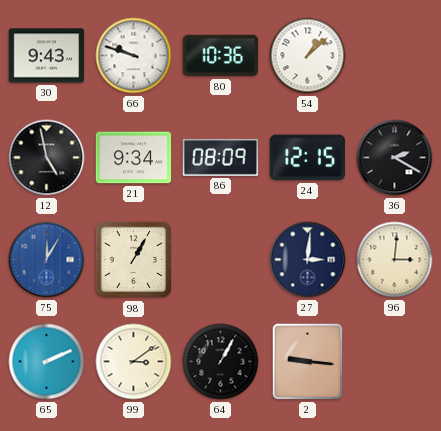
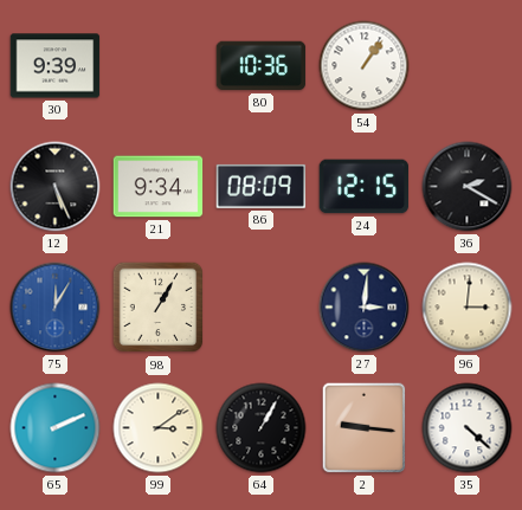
30: 9:43 -> 9:39 (56, 66)
66: 9:48 -> none (134, 56)
54: 1:08 -> 1:06 (365, 66)
12: 4:58 -> 5:26 (56, 187)
35: none -> 4:22 (468, 428)
